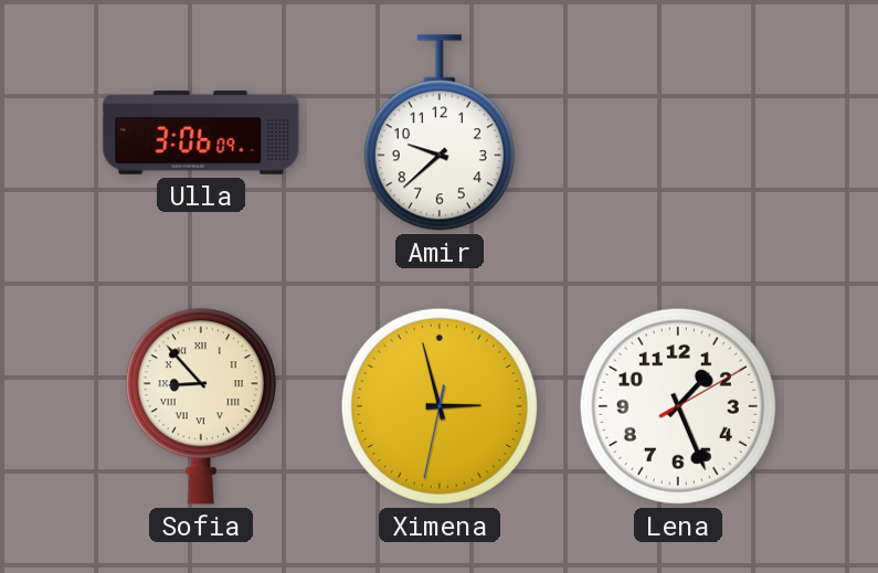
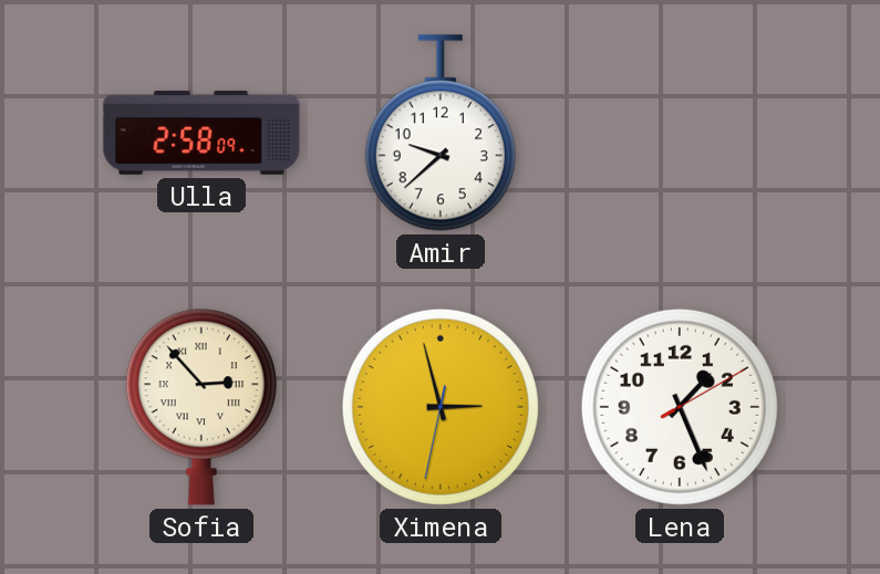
Ulla: 3:06 -> 2:58 (201, 134)
Sofia: 8:53 -> 2:53 (201, 407)
